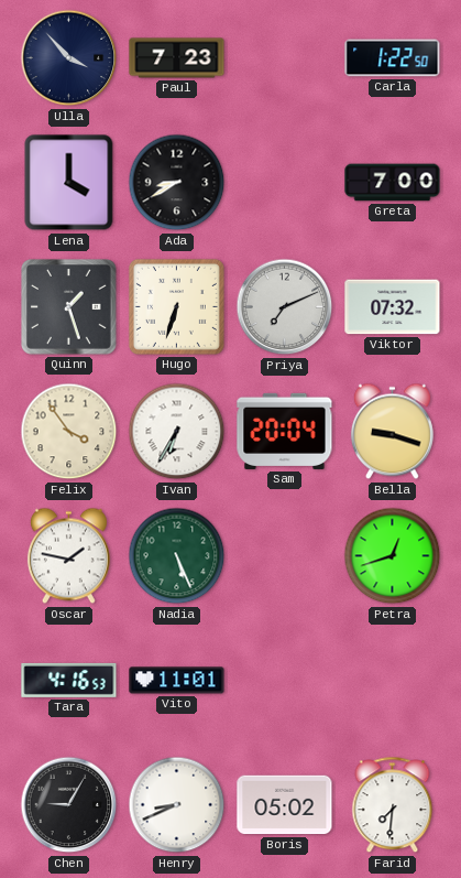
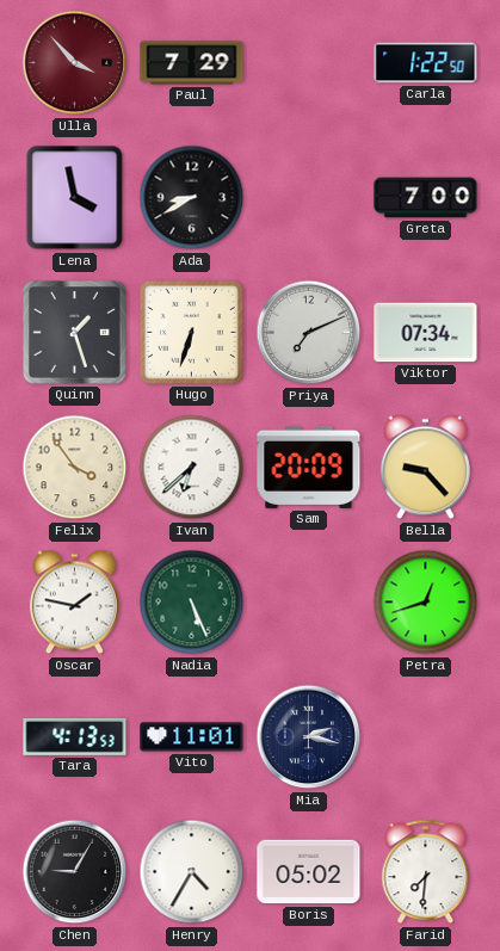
Ulla dial: navy -> burgundy (75, 63)
Paul: 7:23 -> 7:29 (192, 63)
Lena: 4:00 -> 3:58 (75, 198)
Viktor: 07:32 -> 07:34 (426, 333)
Ivan: 6:35 -> 6:38 (192, 468)
Sam: 20:04 -> 20:09 (309, 467)
Bella: 9:18 -> 9:23 (425, 468)
Tara: 4:16 -> 4:13 (75, 736)
Mia: none -> 2:17 (309, 737)
Henry: 8:41 -> 4:35 (192, 872)
